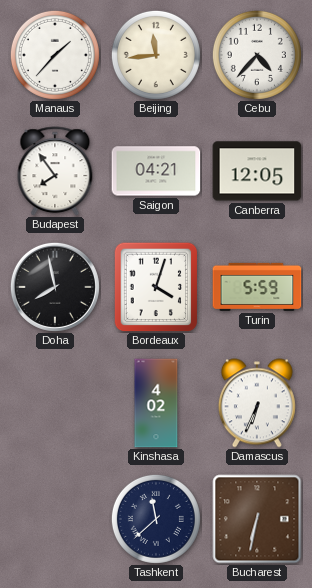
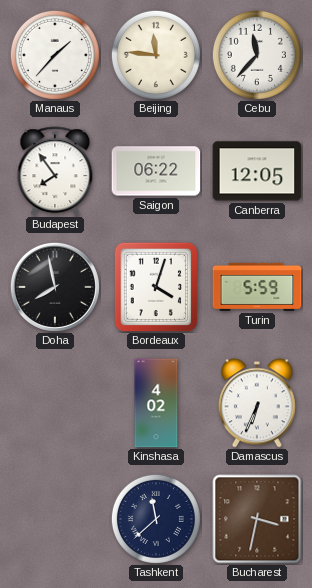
Beijing: 11:44 -> 11:46 (156, 55)
Cebu: 4:37 -> 11:37 (257, 55)
Saigon: 04:21 -> 06:22 (156, 171)
Bucharest: 6:32 -> 3:32 (257, 519)
